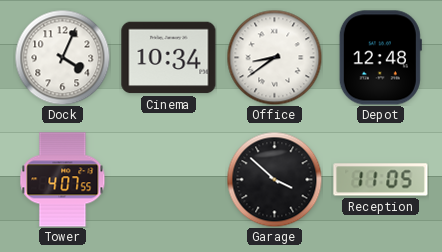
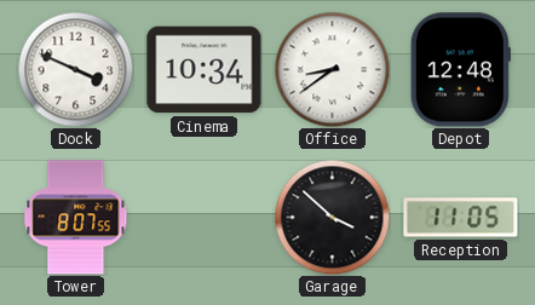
Dock: 4:04 -> 3:49 (75, 69)
Tower: 4:07 -> 8:07 (76, 218)
